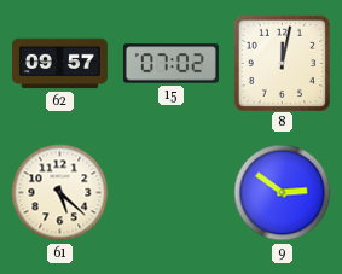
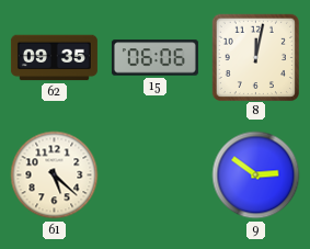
62: 09:57 -> 09:35 (54, 58)
15: 07:02 -> 06:06 (154, 58)
